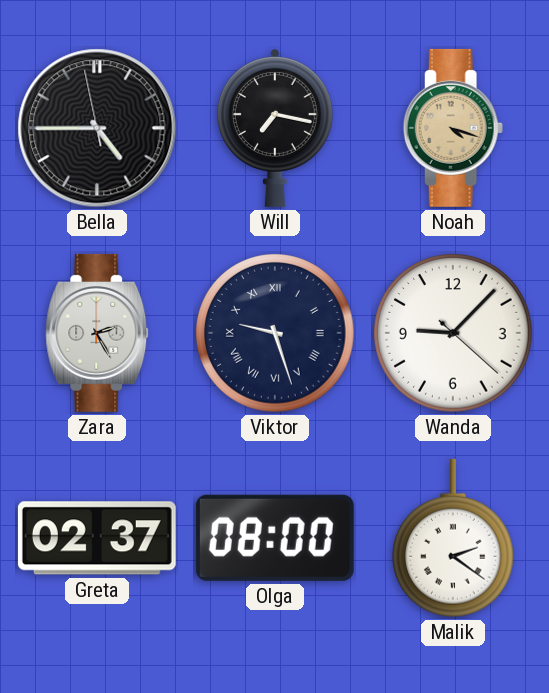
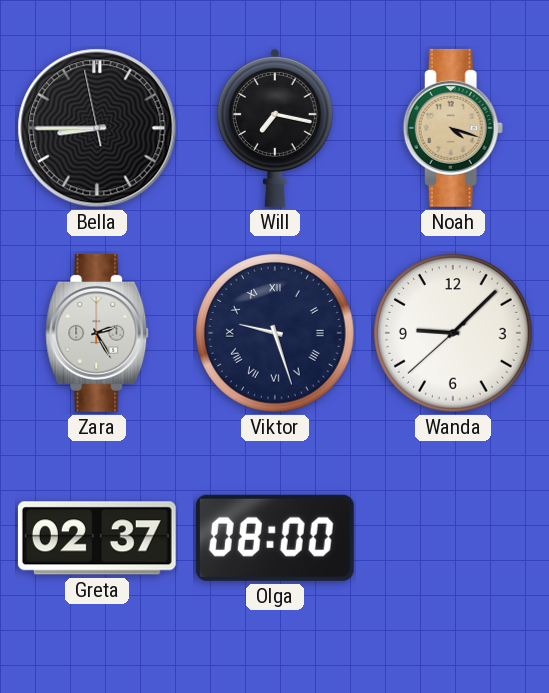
Bella: 4:44 -> 8:44 (97, 128)
Wanda: 9:07:22 -> 9:07:38 (454, 334)
Malik: 2:21 -> none (453, 538)
